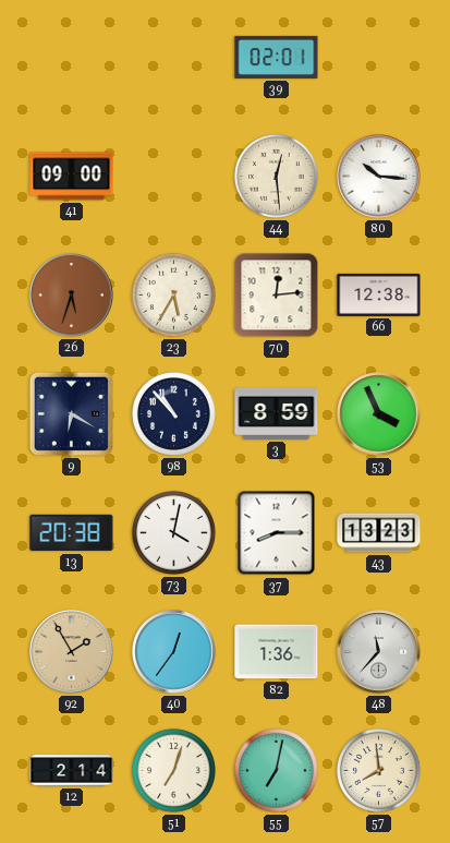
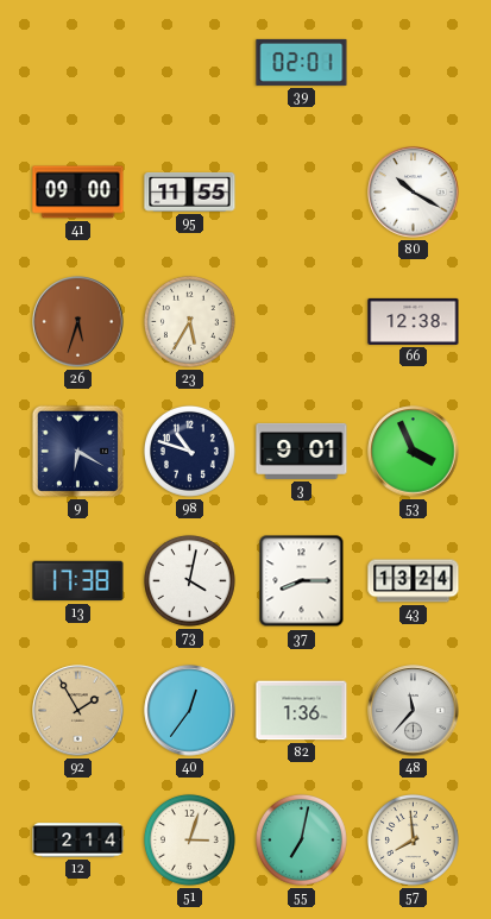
95: none -> 11:55 (190, 191)
44: 12:29 -> none (276, 176)
80: 10:16 -> 10:20 (414, 193)
70: 12:14 -> none (277, 296)
98: 10:53 -> 10:48 (189, 451)
3: 8:59 -> 9:01 (302, 451)
13: 20:38 -> 17:38 (78, 581)
43: 13:23 -> 13:24 (414, 581)
51: 7:03 -> 3:03 (189, 839)
